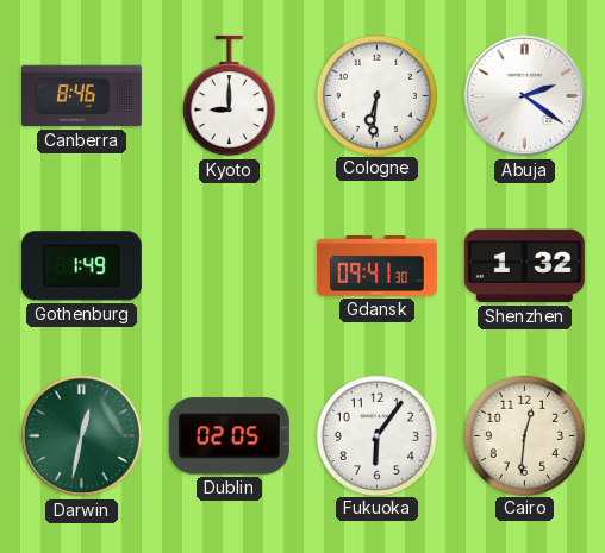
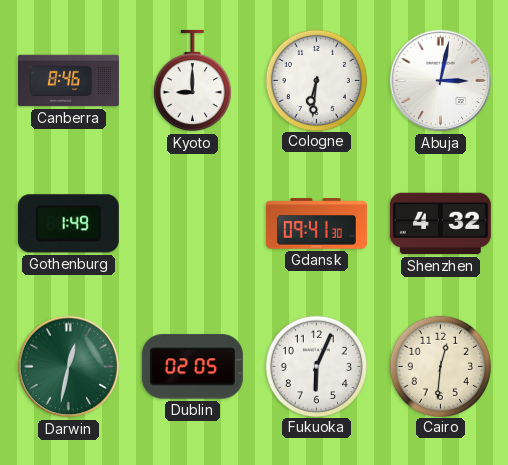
Abuja: 2:21 -> 3:02 (441, 81)
Shenzhen: 1:32 -> 4:32 (440, 224)
Fukuoka: 6:06 -> 6:04 (316, 366)
